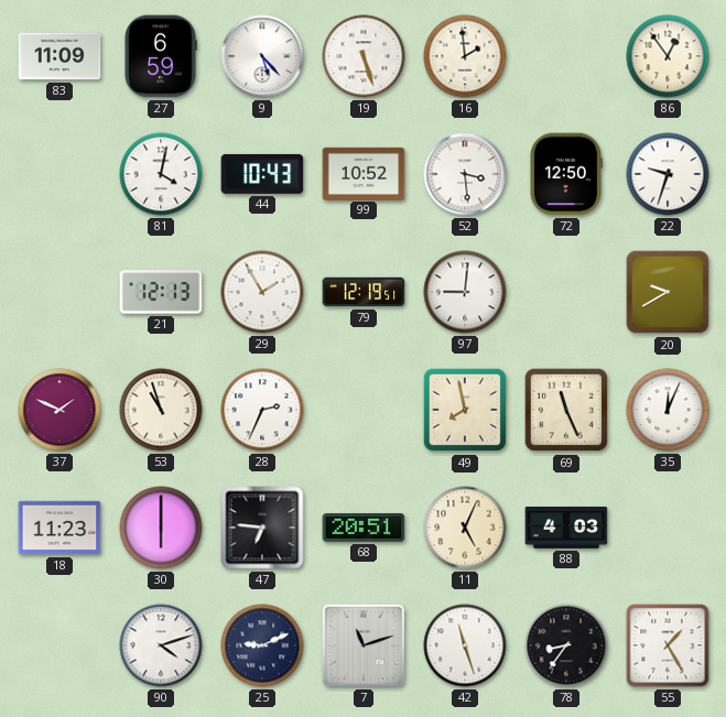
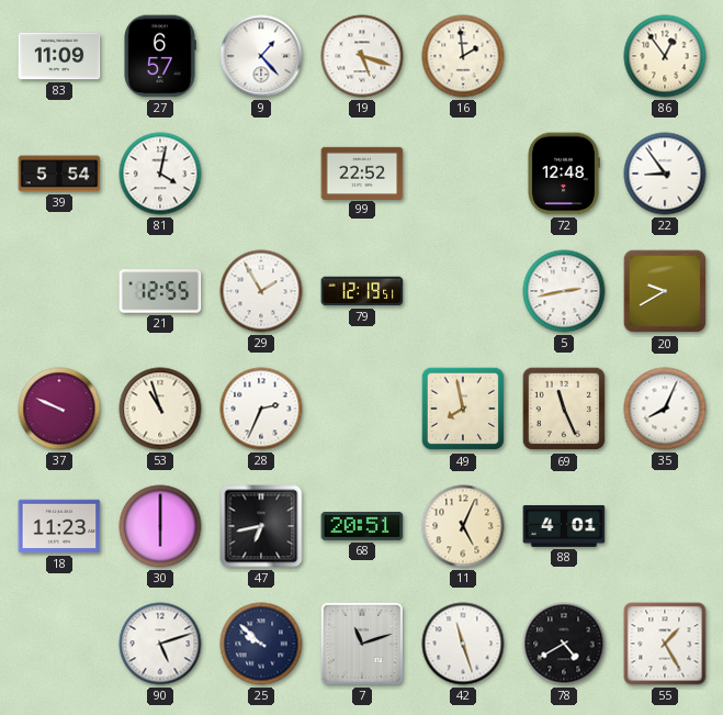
27: 6:59 -> 6:57 (160, 56)
9: 5:23 -> 1:23 (261, 56)
19: 5:27 -> 5:18 (362, 56)
39: none -> 5:54 (59, 174)
44: 10:43 -> none (262, 174)
99: 10:52 -> 22:52 (362, 172)
52: 3:29 -> none (465, 174)
72: 12:50 -> 12:48 (564, 174)
22: 9:33 -> 8:54 (665, 174)
21: 12:13 -> 12:55 (160, 291)
97: 9:01 -> none (465, 292)
5: none -> 2:43 (564, 291)
37: 1:49 -> 9:49 (59, 409)
35: 12:04 -> 8:04 (665, 409)
47: 6:46 -> 6:43 (261, 526)
88: 4:03 -> 4:01 (564, 526)
90: 4:12 -> 5:12 (160, 644)
25: 9:11 -> 9:52 (261, 644)
78: 8:36 -> 4:40 (564, 644)
